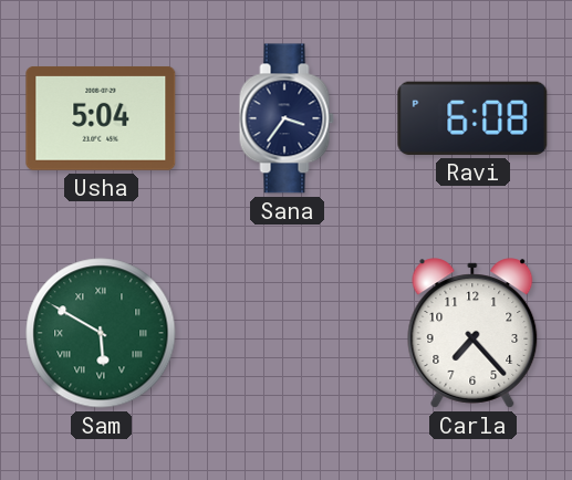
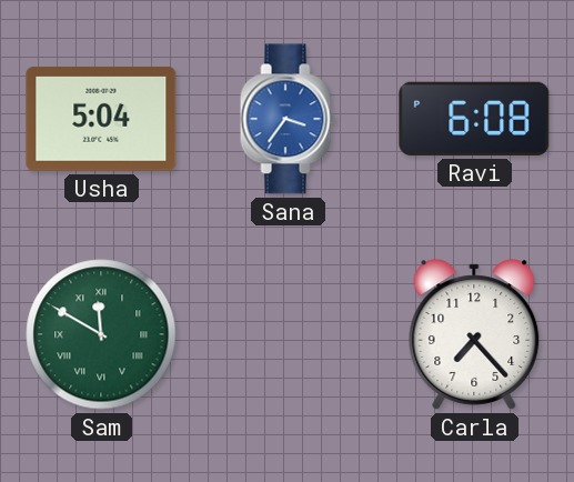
Sana dial: navy -> blue (288, 119)
Sam: 5:50 -> 11:50 (101, 334)
